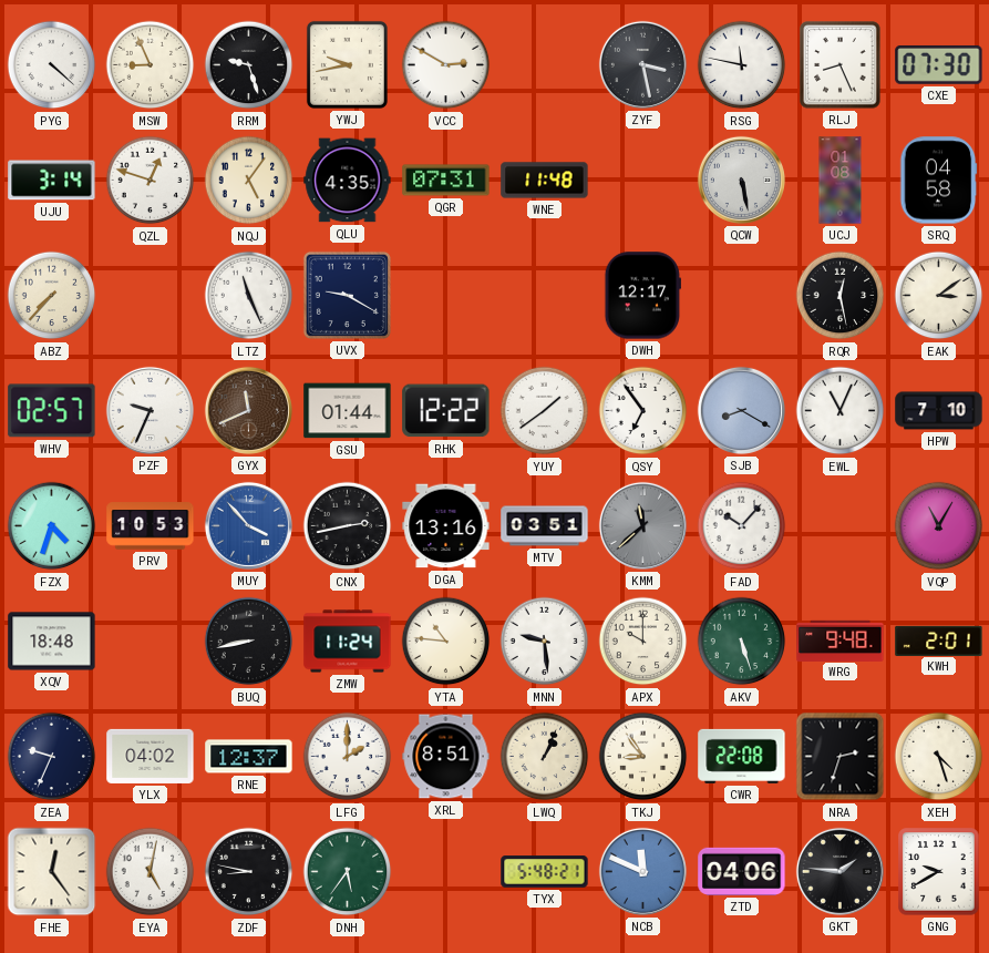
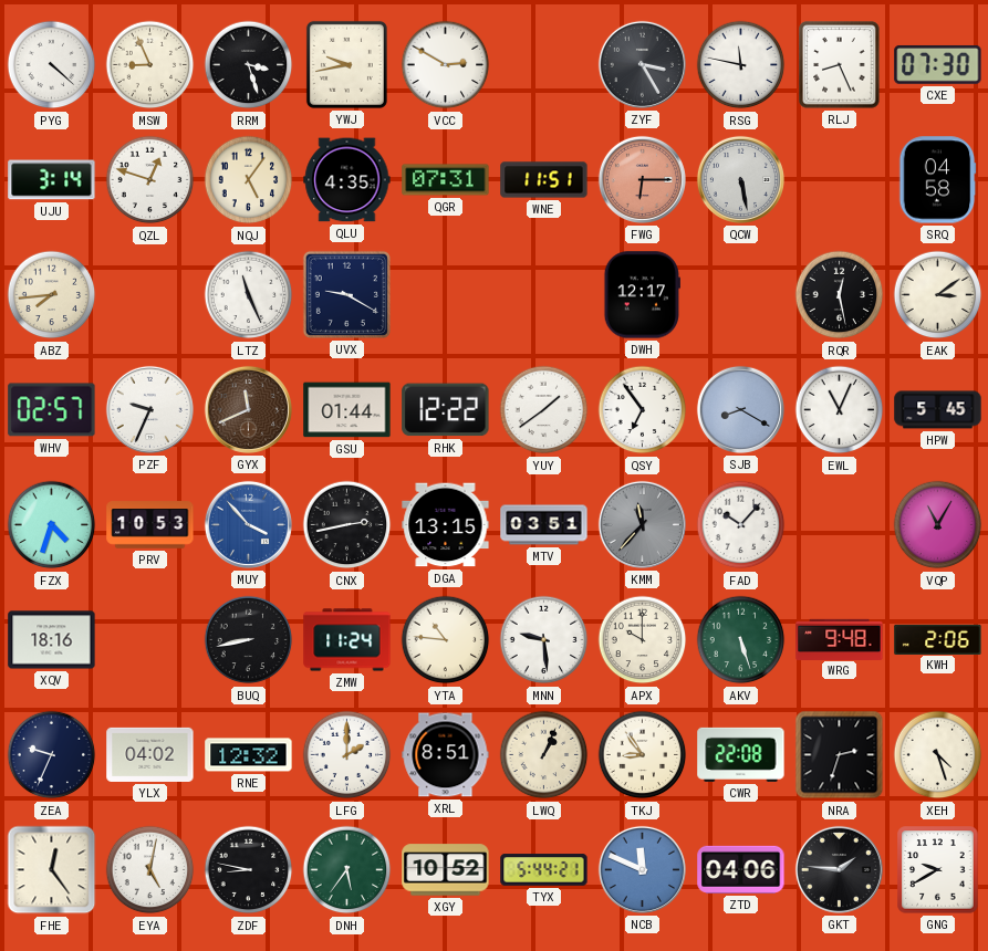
RRM: 9:27 -> 3:27 (249, 65)
ZYF: 3:28 -> 3:25 (642, 64)
WNE: 11:48 -> 11:51 (544, 180)
FWG: none -> 6:15 (642, 179)
UCJ: 01:08 -> none (841, 181)
ABZ: 7:37 -> 7:44 (52, 295)
HPW: 7:10 -> 5:45 (938, 410)
DGA: 13:16 -> 13:15 (446, 525)
KMM: 11:38 -> 11:37 (642, 524)
XQV: 18:48 -> 18:16 (52, 640)
KWH: 2:01 -> 2:06 (938, 639)
RNE: 12:37 -> 12:32 (249, 755)
XGY: none -> 10:52 (446, 870)
TYX: 5:48 -> 5:44 (544, 870)
